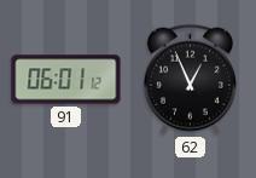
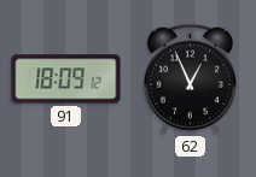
91: 06:01 -> 18:09 (66, 79)
